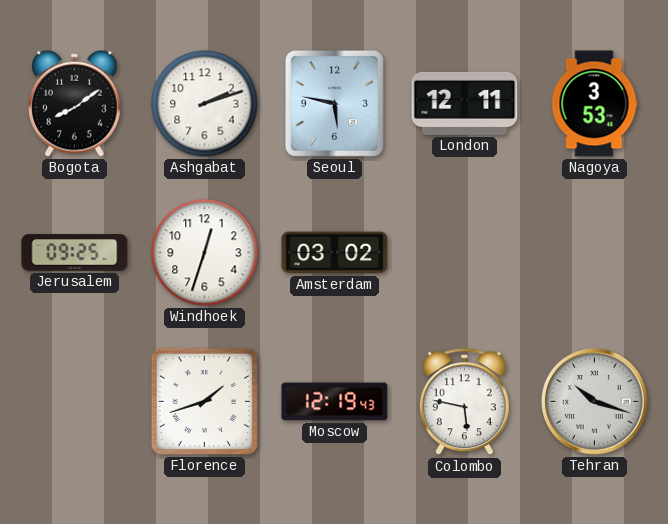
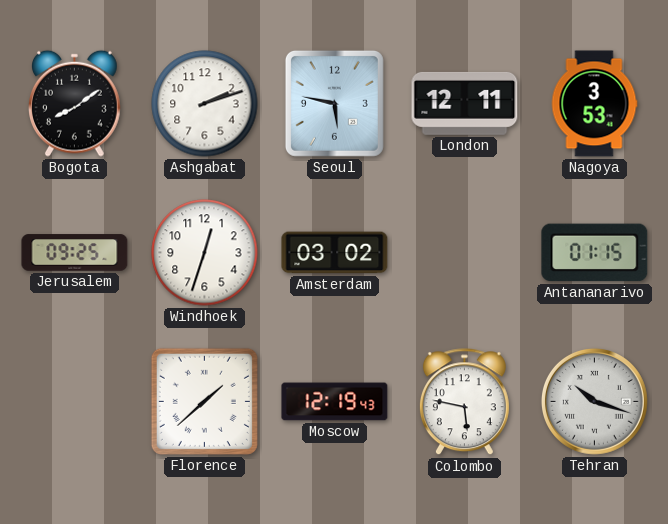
Antananarivo: none -> 01:15 (595, 253)
Florence: 1:42 -> 1:38 (204, 401)
